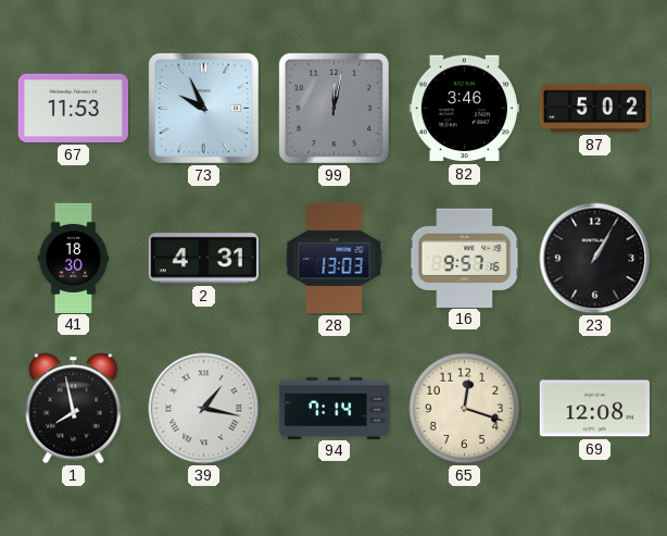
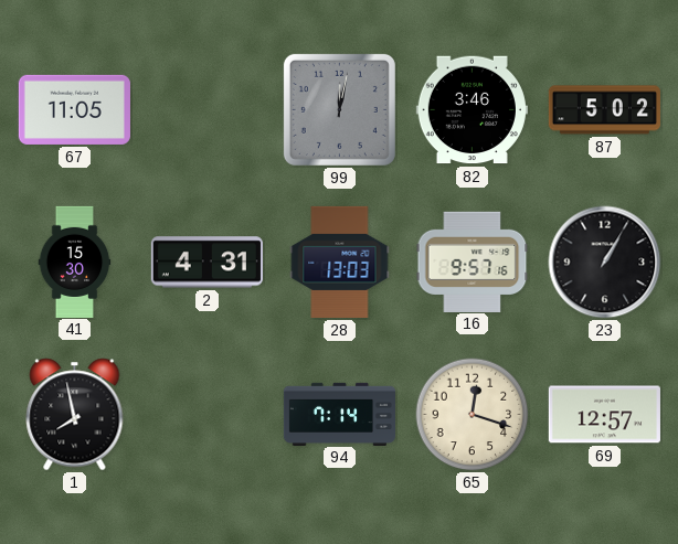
67: 11:53 -> 11:05 (74, 109)
73: 9:56 -> none (203, 108)
41: 18:30 -> 15:30 (75, 262)
39: 1:17 -> none (204, 409)
69: 12:08 -> 12:57 (604, 415)
